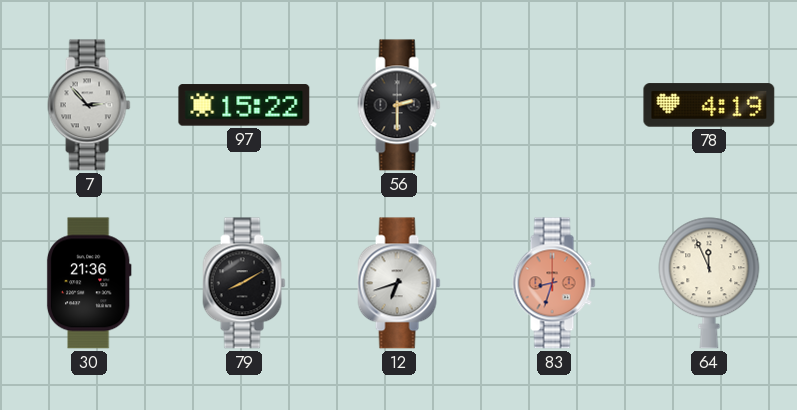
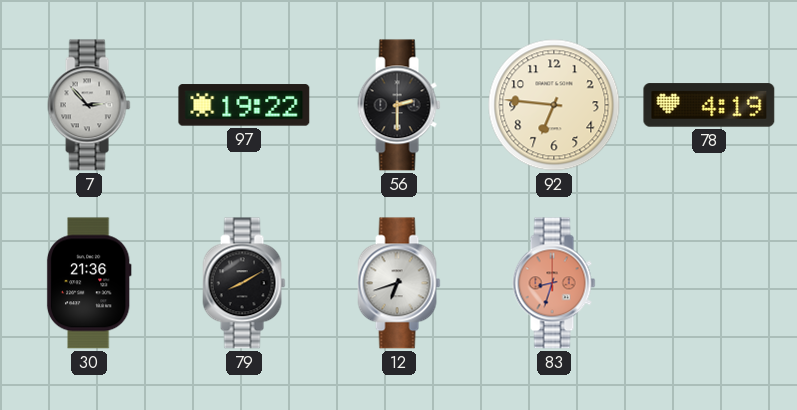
97: 15:22 -> 19:22 (244, 105)
92: none -> 6:46 (554, 105)
64: 11:56 -> none (709, 283)
